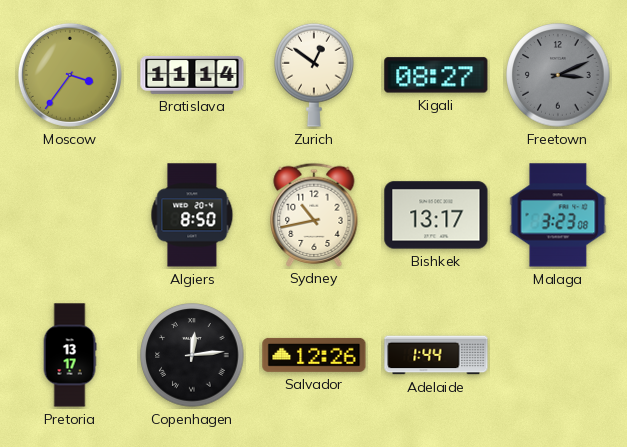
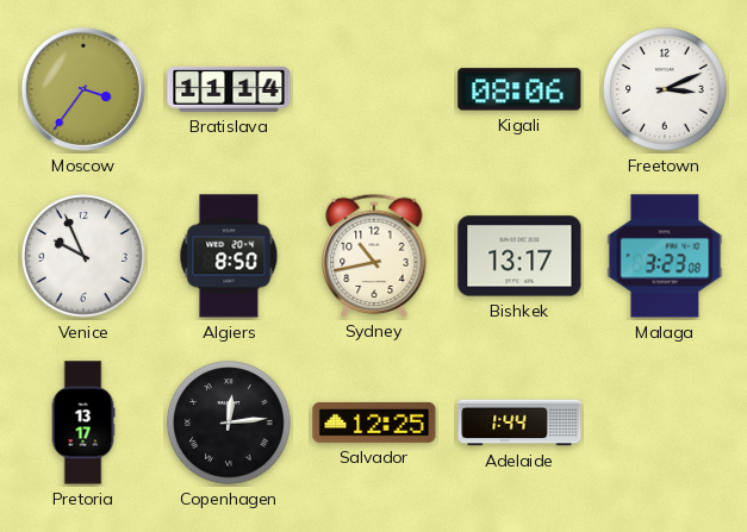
Zurich: 12:51 -> none (314, 75)
Kigali: 08:27 -> 08:06 (519, 89)
Freetown dial: grey -> white (665, 89)
Venice: none -> 9:56 (83, 256)
Salvador: 12:26 -> 12:25 (374, 423)
